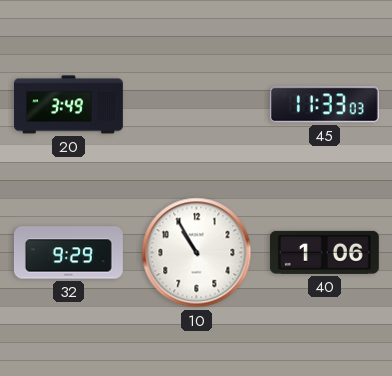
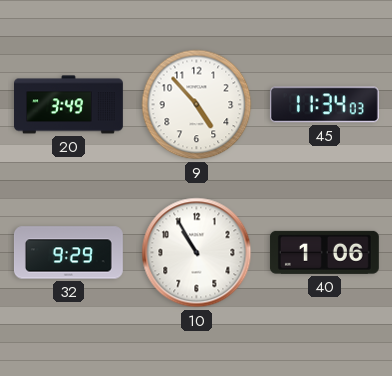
9: none -> 4:53 (197, 105)
45: 11:33 -> 11:34 (324, 105)
